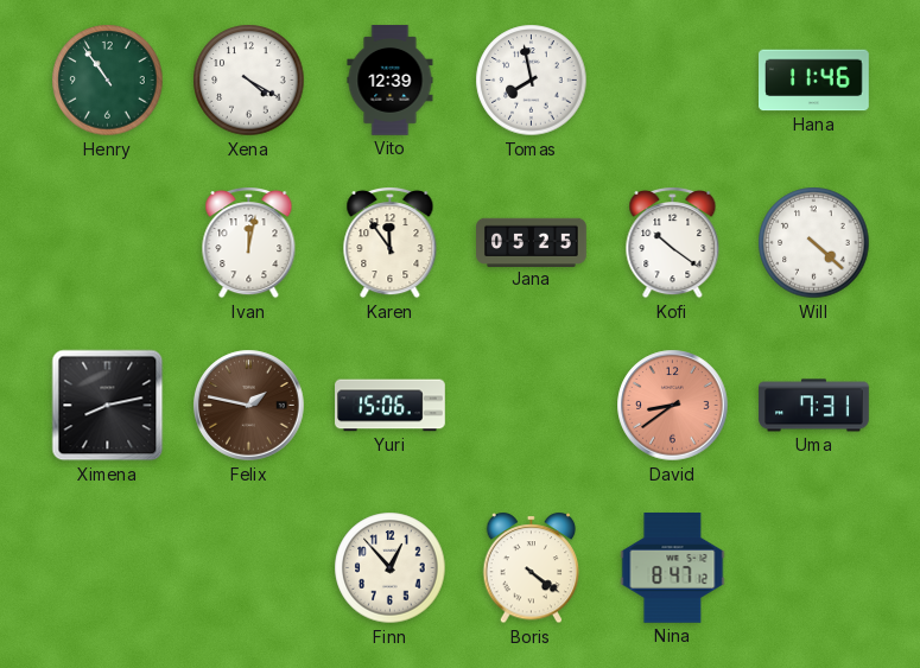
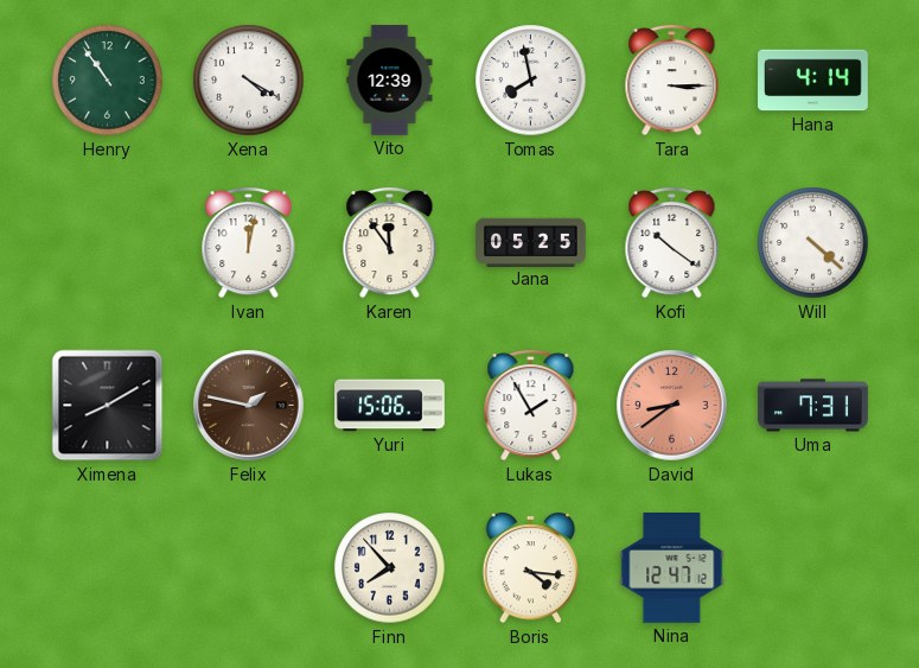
Tara: none -> 3:15 (672, 81)
Hana: 11:46 -> 4:14 (813, 81)
Ximena: 8:13 -> 8:10 (108, 406)
Lukas: none -> 1:55 (531, 406)
Finn: 12:53 -> 7:53 (390, 568)
Boris: 4:21 -> 4:16 (531, 568)
Nina: 8:47 -> 12:47 (672, 568)
